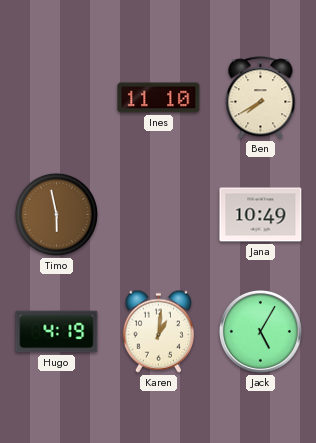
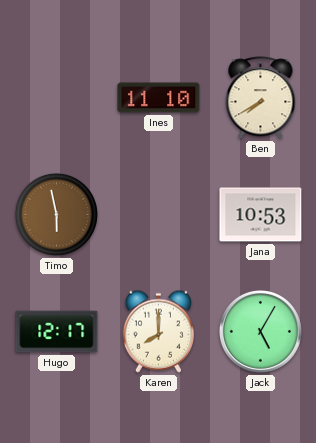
Jana: 10:49 -> 10:53 (261, 215)
Hugo: 4:19 -> 12:17 (57, 332)
Karen: 1:01 -> 8:00 (158, 331)
